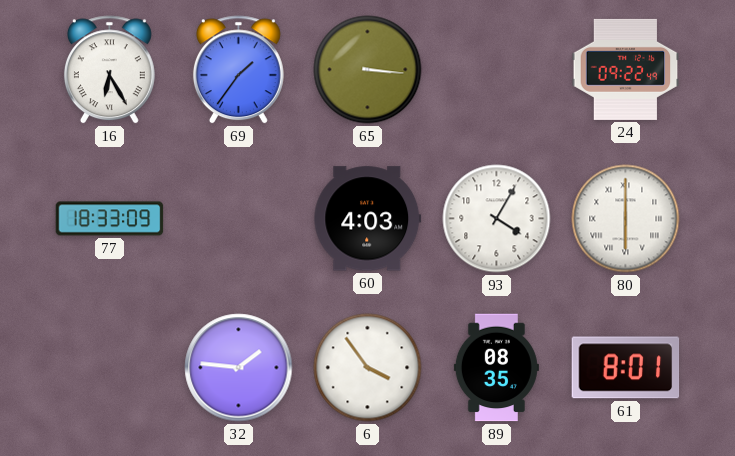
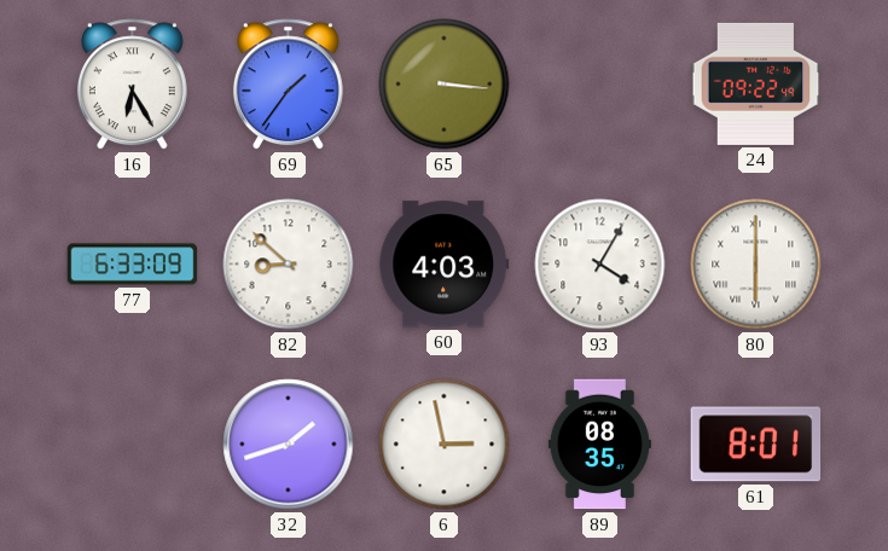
77: 18:33 -> 6:33 (133, 265)
82: none -> 8:52 (289, 265)
32: 1:46 -> 1:42 (289, 445)
6: 3:54 -> 2:58 (445, 445)
